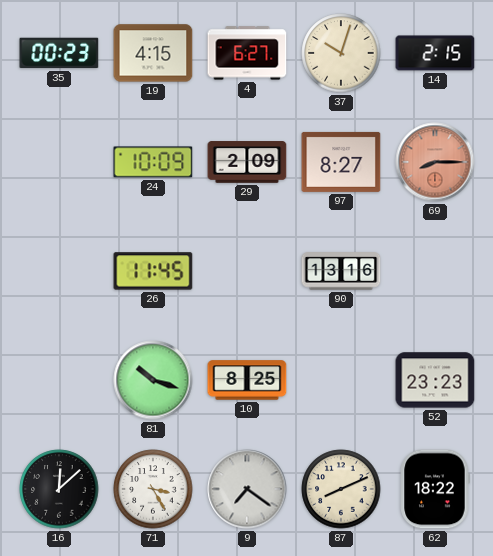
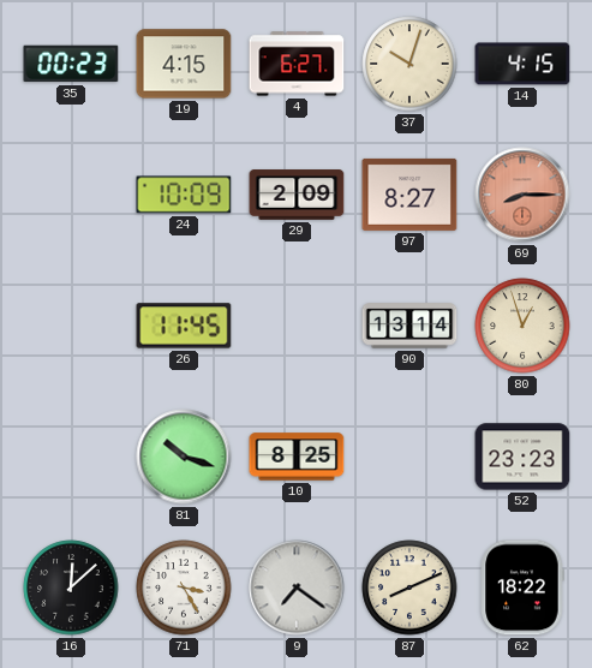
14: 2:15 -> 4:15 (522, 64)
90: 13:16 -> 13:14 (409, 326)
80: none -> 12:57 (522, 326)
